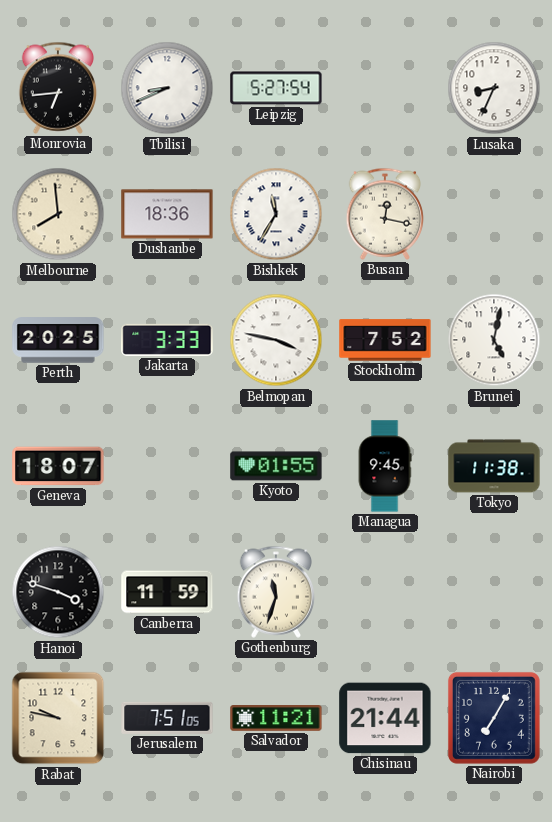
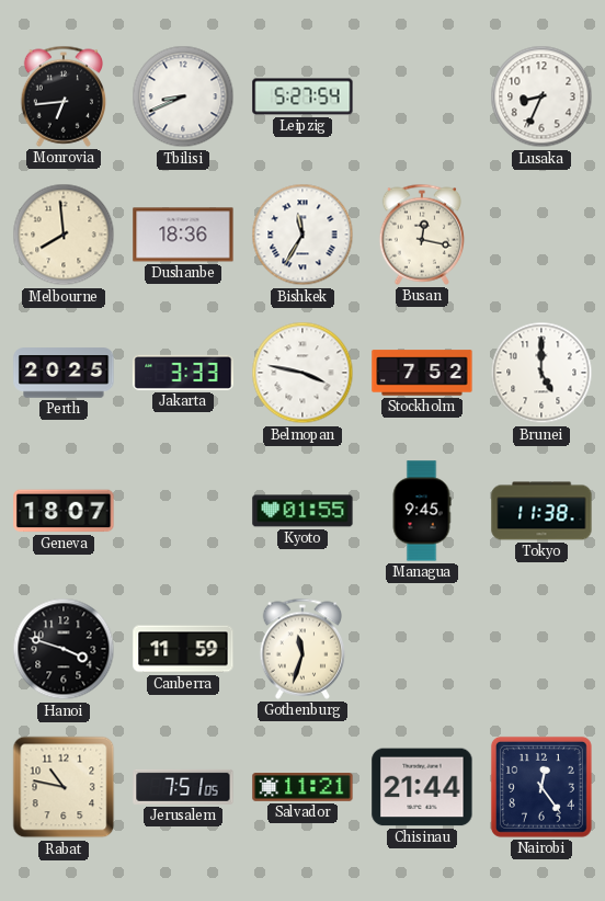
Brunei: 5:02 -> 5:00 (541, 373)
Rabat: 9:47 -> 10:47 (64, 787)
Nairobi: 7:05 -> 12:24 (541, 787)
